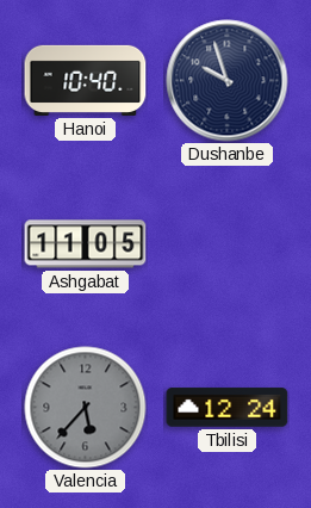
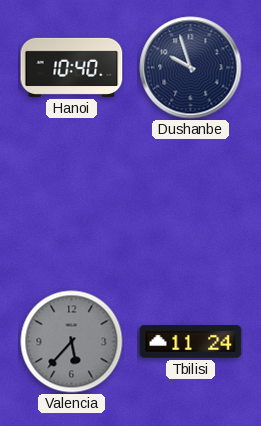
Ashgabat: 11:05 -> none (86, 244)
Tbilisi: 12:24 -> 11:24 (191, 342)
